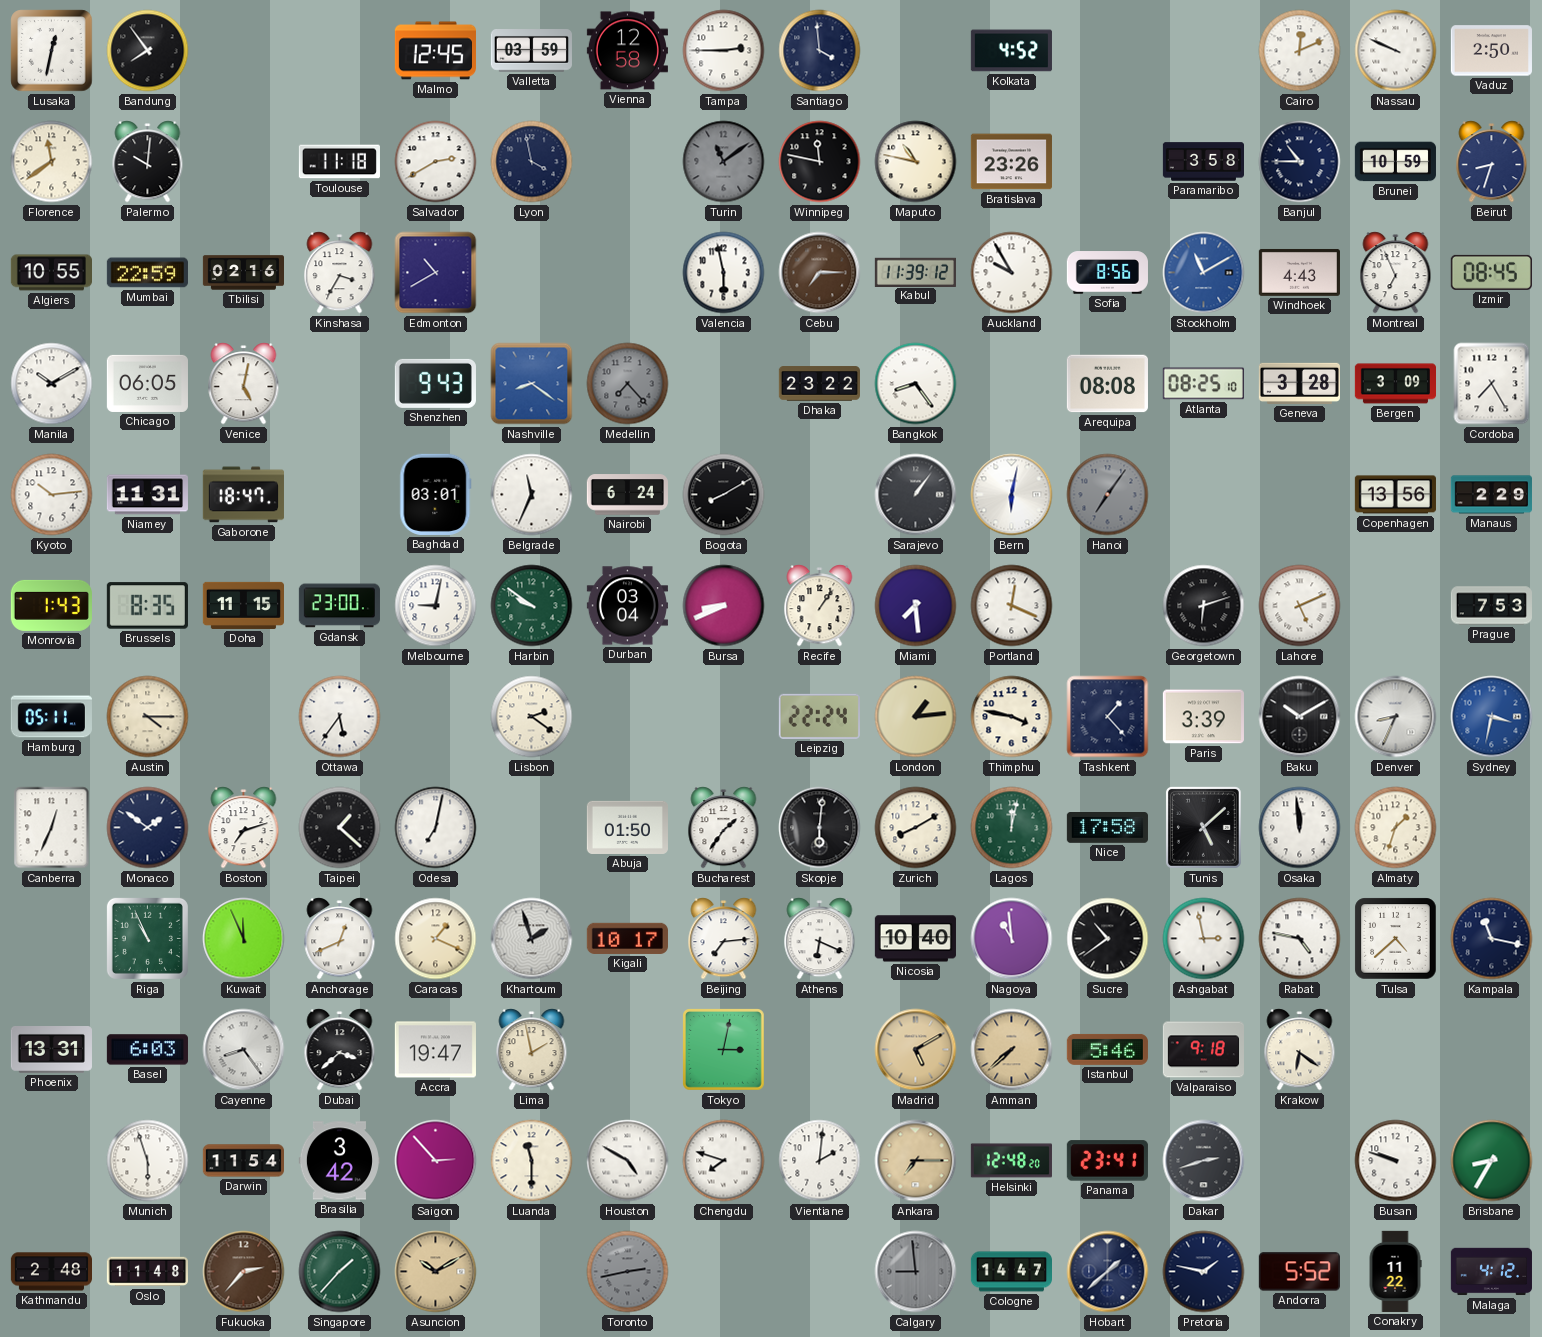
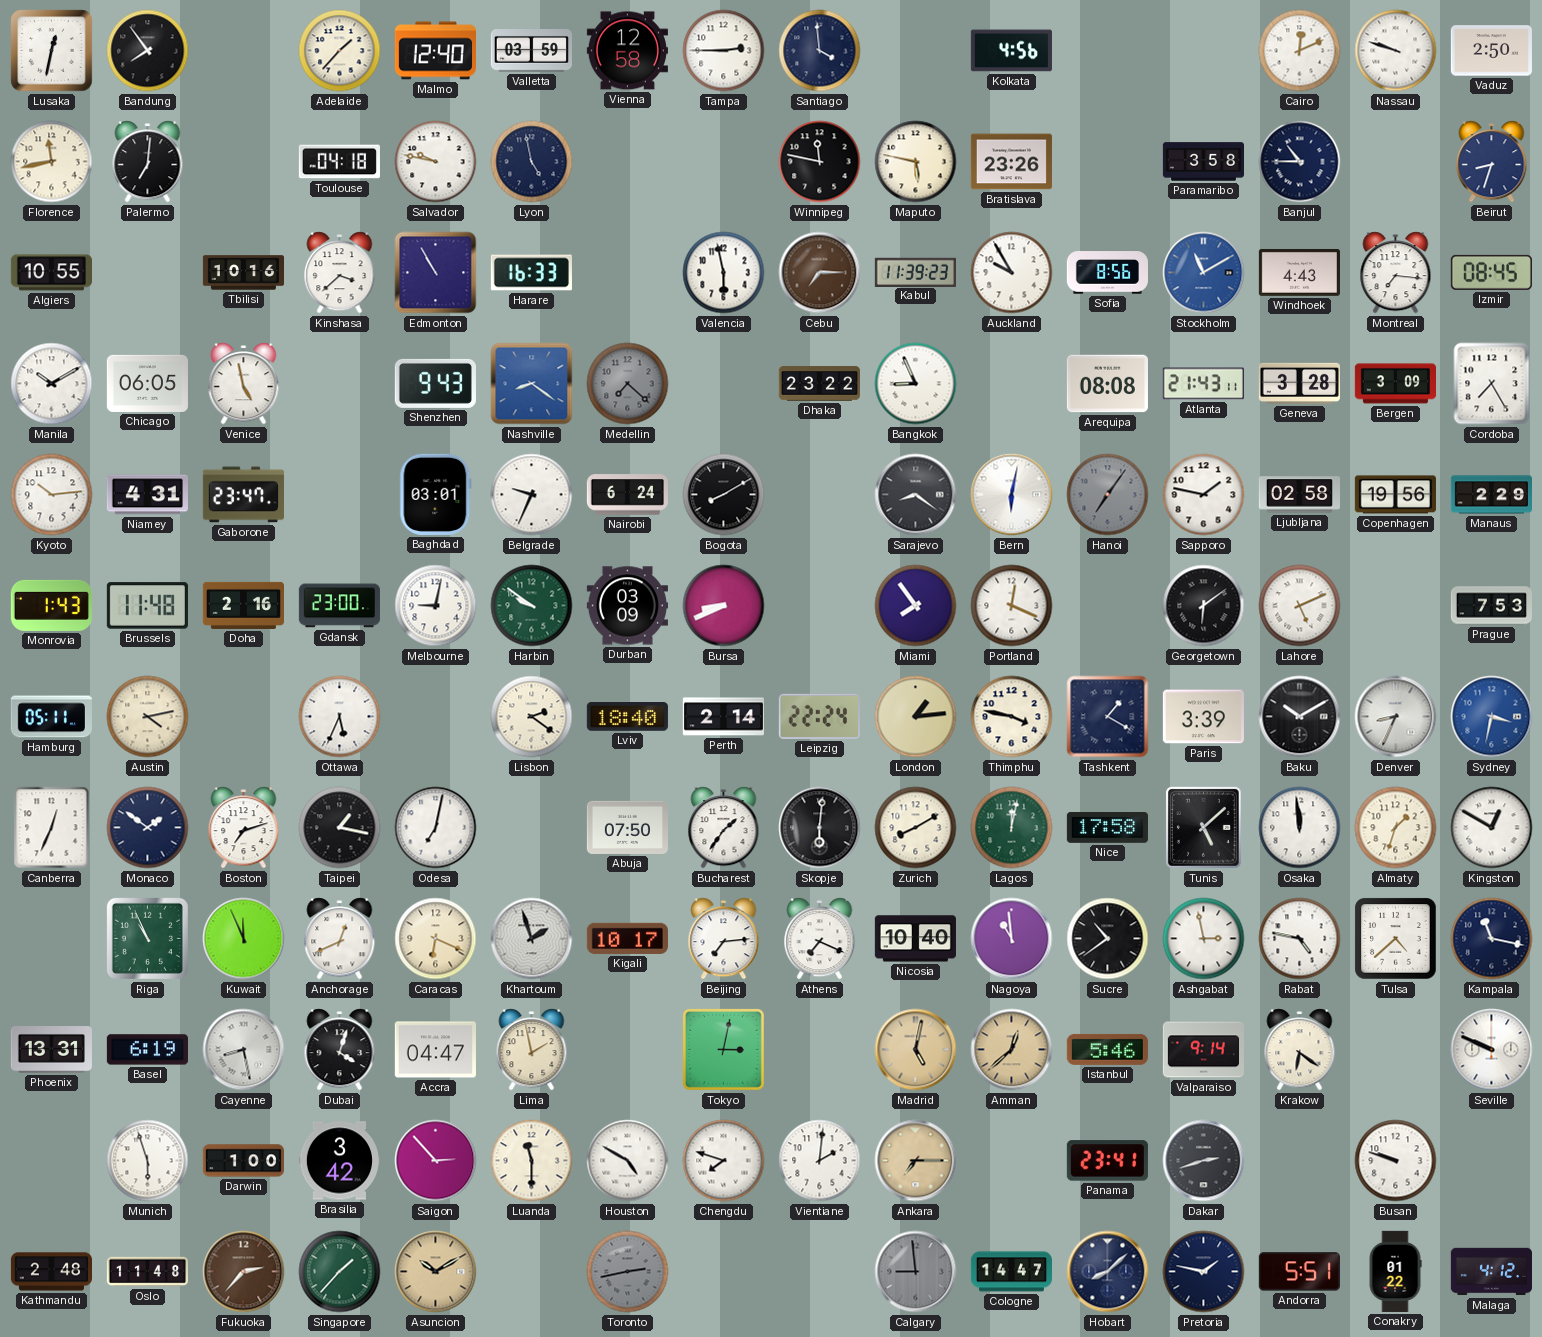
Adelaide: none -> 1:37 (340, 51)
Malmo: 12:45 -> 12:40 (435, 51)
Kolkata: 4:52 -> 4:56 (1011, 51)
Nassau: 9:49 -> 9:48 (1396, 51)
Florence: 11:39 -> 11:43 (52, 162)
Palermo: 10:01 -> 7:01 (148, 162)
Toulouse: 11:18 -> 04:18 (339, 162)
Salvador: 2:40 -> 9:47 (436, 162)
Lyon: 3:58 -> 4:58 (532, 162)
Turin: 11:09 -> none (724, 162)
Maputo: 10:47 -> 5:47 (916, 162)
Brunei: 10:59 -> none (1395, 162)
Mumbai: 22:59 -> none (147, 273)
Tbilisi: 02:16 -> 10:16 (243, 273)
Kinshasa: 3:35 -> 3:38 (340, 273)
Edmonton: 10:40 -> 10:55 (436, 273)
Harare: none -> 16:33 (531, 273)
Kabul: 11:39:12 -> 11:39:23 (915, 272)
Montreal: 6:56 -> 7:16 (1396, 273)
Venice: 5:02 -> 4:58 (244, 384)
Medellin: 7:23 -> 7:22 (628, 384)
Bangkok: 8:24 -> 8:56 (916, 384)
Atlanta: 08:25 -> 21:43 (1203, 384)
Niamey: 11:31 -> 4:31 (147, 495)
Gaborone: 18:47 -> 23:47 (243, 495)
Belgrade: 11:34 -> 9:34 (532, 495)
Sarajevo: 1:06 -> 8:21 (916, 495)
Sapporo: none -> 1:47 (1204, 495)
Ljubljana: none -> 02:58 (1299, 495)
Copenhagen: 13:56 -> 19:56 (1395, 495)
Brussels: 8:35 -> 11:48 (147, 606)
Doha: 11:15 -> 2:16 (243, 605)
Durban: 03:04 -> 03:09 (627, 606)
Recife: 1:06 -> none (820, 606)
Miami: 7:29 -> 7:54 (916, 606)
Georgetown: 6:12 -> 6:09 (1204, 606)
Austin: 4:15 -> 4:13 (148, 717)
Ottawa: 5:36 -> 5:34 (340, 717)
Lviv: none -> 18:40 (627, 717)
Perth: none -> 2:14 (723, 717)
Tashkent: 1:23 -> 1:20 (1108, 717)
Taipei: 1:22 -> 1:17 (340, 828)
Abuja: 01:50 -> 07:50 (627, 827)
Kingston: none -> 12:50 (1492, 828)
Caracas: 1:19 -> 6:19 (436, 939)
Athens: 6:19 -> 7:19 (820, 939)
Basel: 6:03 -> 6:19 (147, 1050)
Cayenne: 8:24 -> 8:28 (244, 1050)
Dubai: 3:38 -> 4:03 (340, 1050)
Accra: 19:47 -> 04:47 (435, 1050)
Madrid: 5:10 -> 5:02 (916, 1050)
Amman: 7:38 -> 12:38 (1012, 1050)
Valparaiso: 9:18 -> 9:14 (1203, 1050)
Seville: none -> 9:49 (1492, 1050)
Darwin: 11:54 -> 1:00 (243, 1161)
Helsinki: 12:48 -> none (1011, 1161)
Brisbane: 8:35 -> none (1492, 1161)
Hobart: 1:38 -> 8:08 (1108, 1272)
Andorra: 5:52 -> 5:51 (1299, 1272)
Conakry: 11:22 -> 01:22 (1395, 1271)
